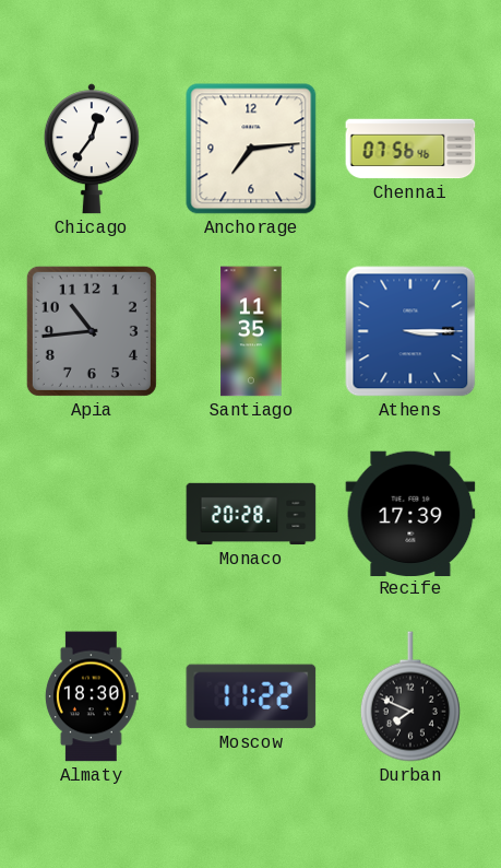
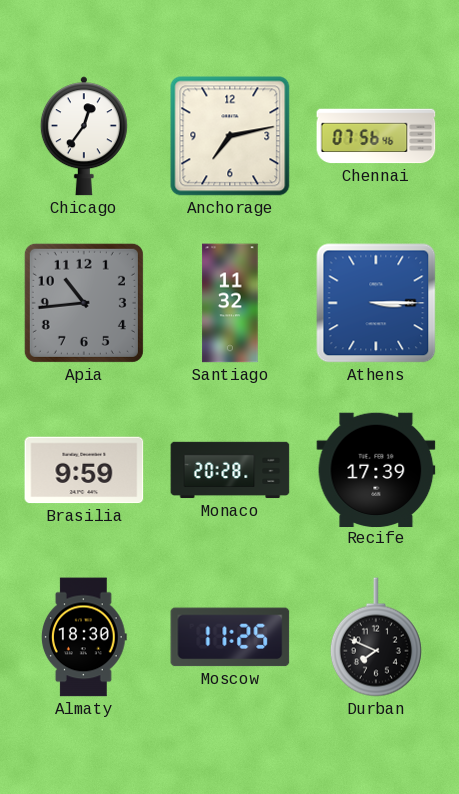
Anchorage: 7:14 -> 7:13 (230, 136)
Santiago: 11:35 -> 11:32 (230, 303)
Brasilia: none -> 9:59 (84, 470)
Moscow: 11:22 -> 11:25 (230, 637)
